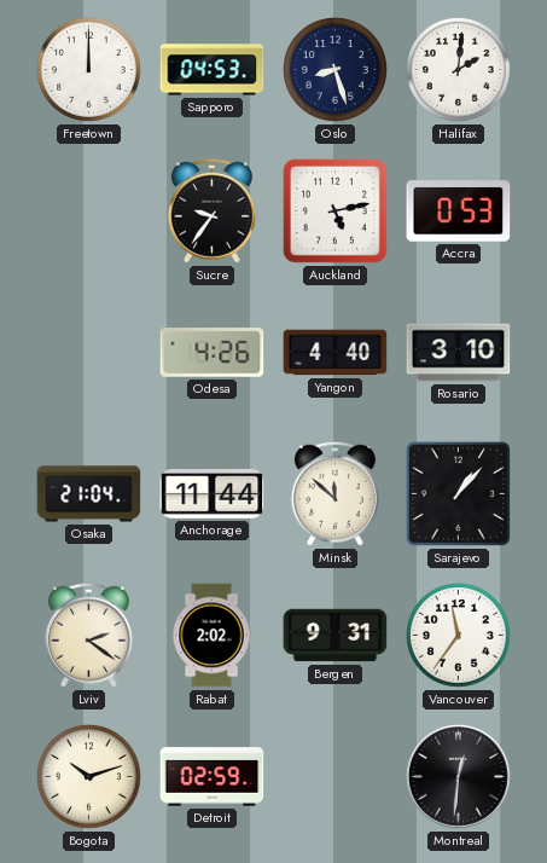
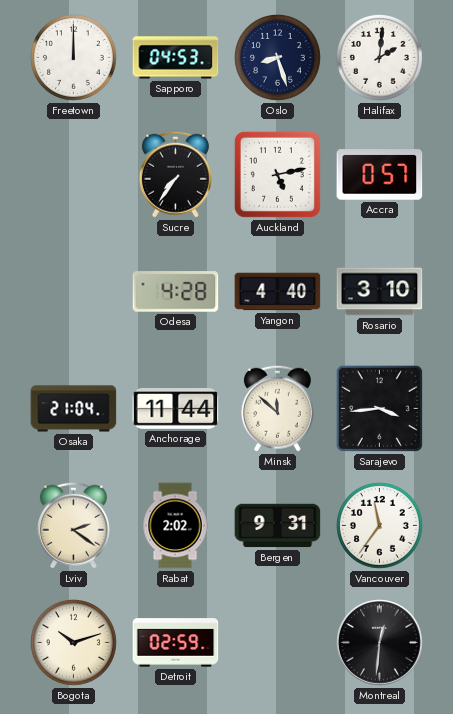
Sucre: 9:36 -> 7:36 (175, 174)
Accra: 0:53 -> 0:57 (380, 175)
Odesa: 4:26 -> 4:28 (176, 292)
Sarajevo: 1:07 -> 3:44 (379, 408)
